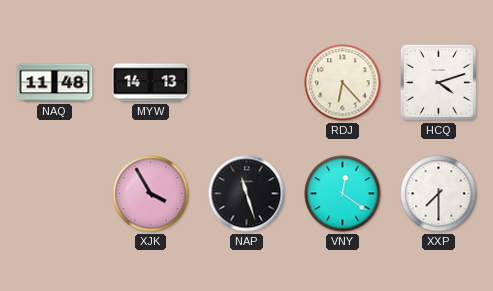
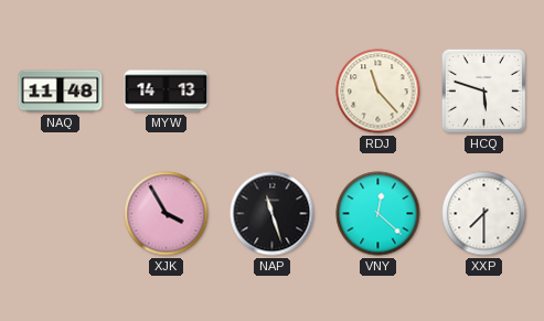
RDJ: 6:23 -> 11:23 (378, 92)
HCQ: 4:12 -> 5:48 (483, 90)
VNY: 12:21 -> 12:22 (378, 214)
